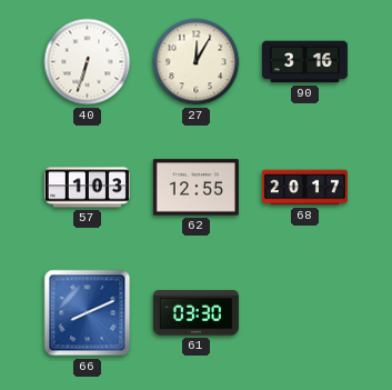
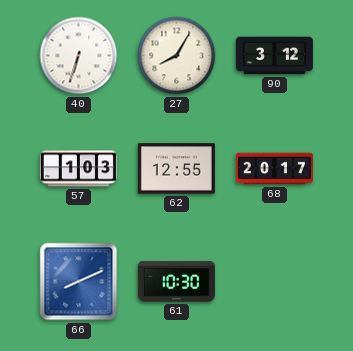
27: 12:05 -> 8:05 (177, 56)
90: 3:16 -> 3:12 (274, 56)
61: 03:30 -> 10:30 (176, 282)
